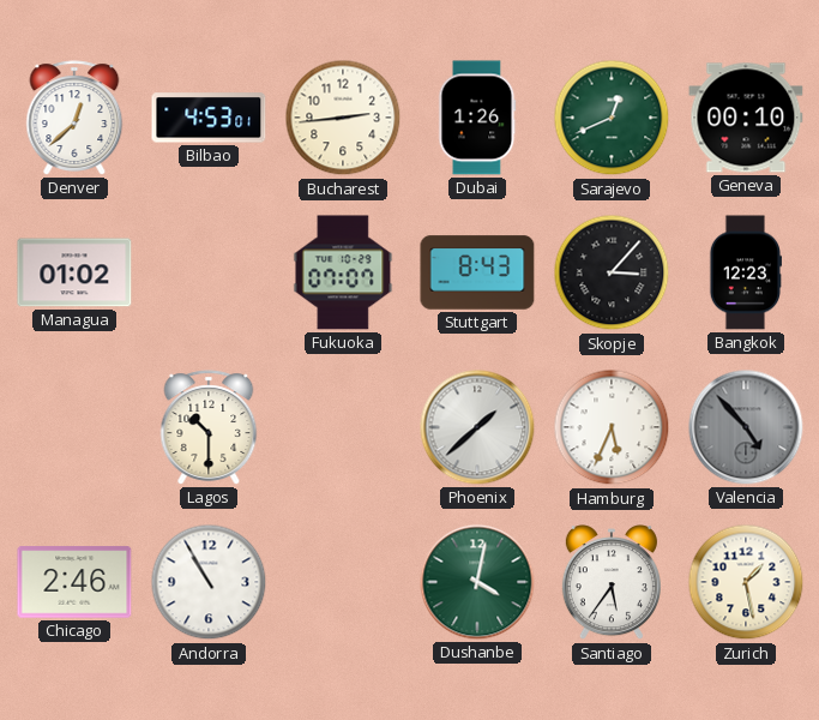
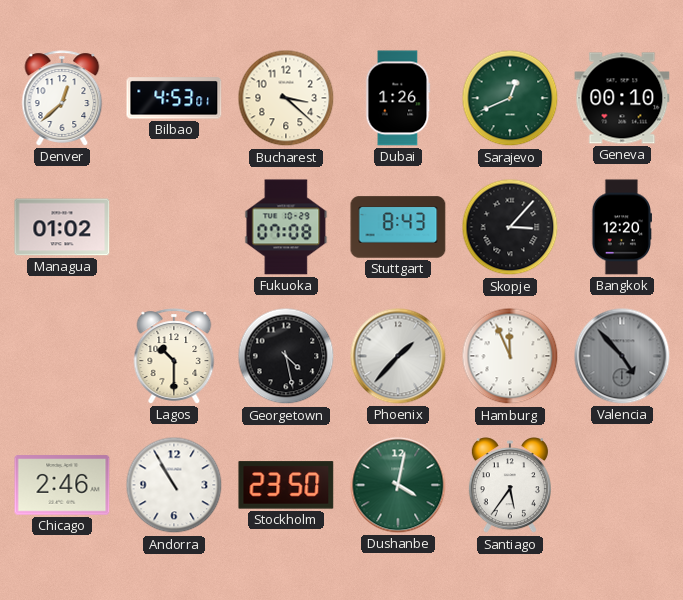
Bucharest: 2:44 -> 3:22 (286, 98)
Fukuoka: 07:07 -> 07:08 (286, 227)
Bangkok: 12:23 -> 12:20 (621, 227)
Georgetown: none -> 4:28 (286, 356)
Phoenix: 1:38 -> 1:37 (398, 356)
Hamburg: 5:34 -> 11:56 (510, 356)
Stockholm: none -> 23:50 (286, 485)
Zurich: 1:28 -> none (746, 582)
